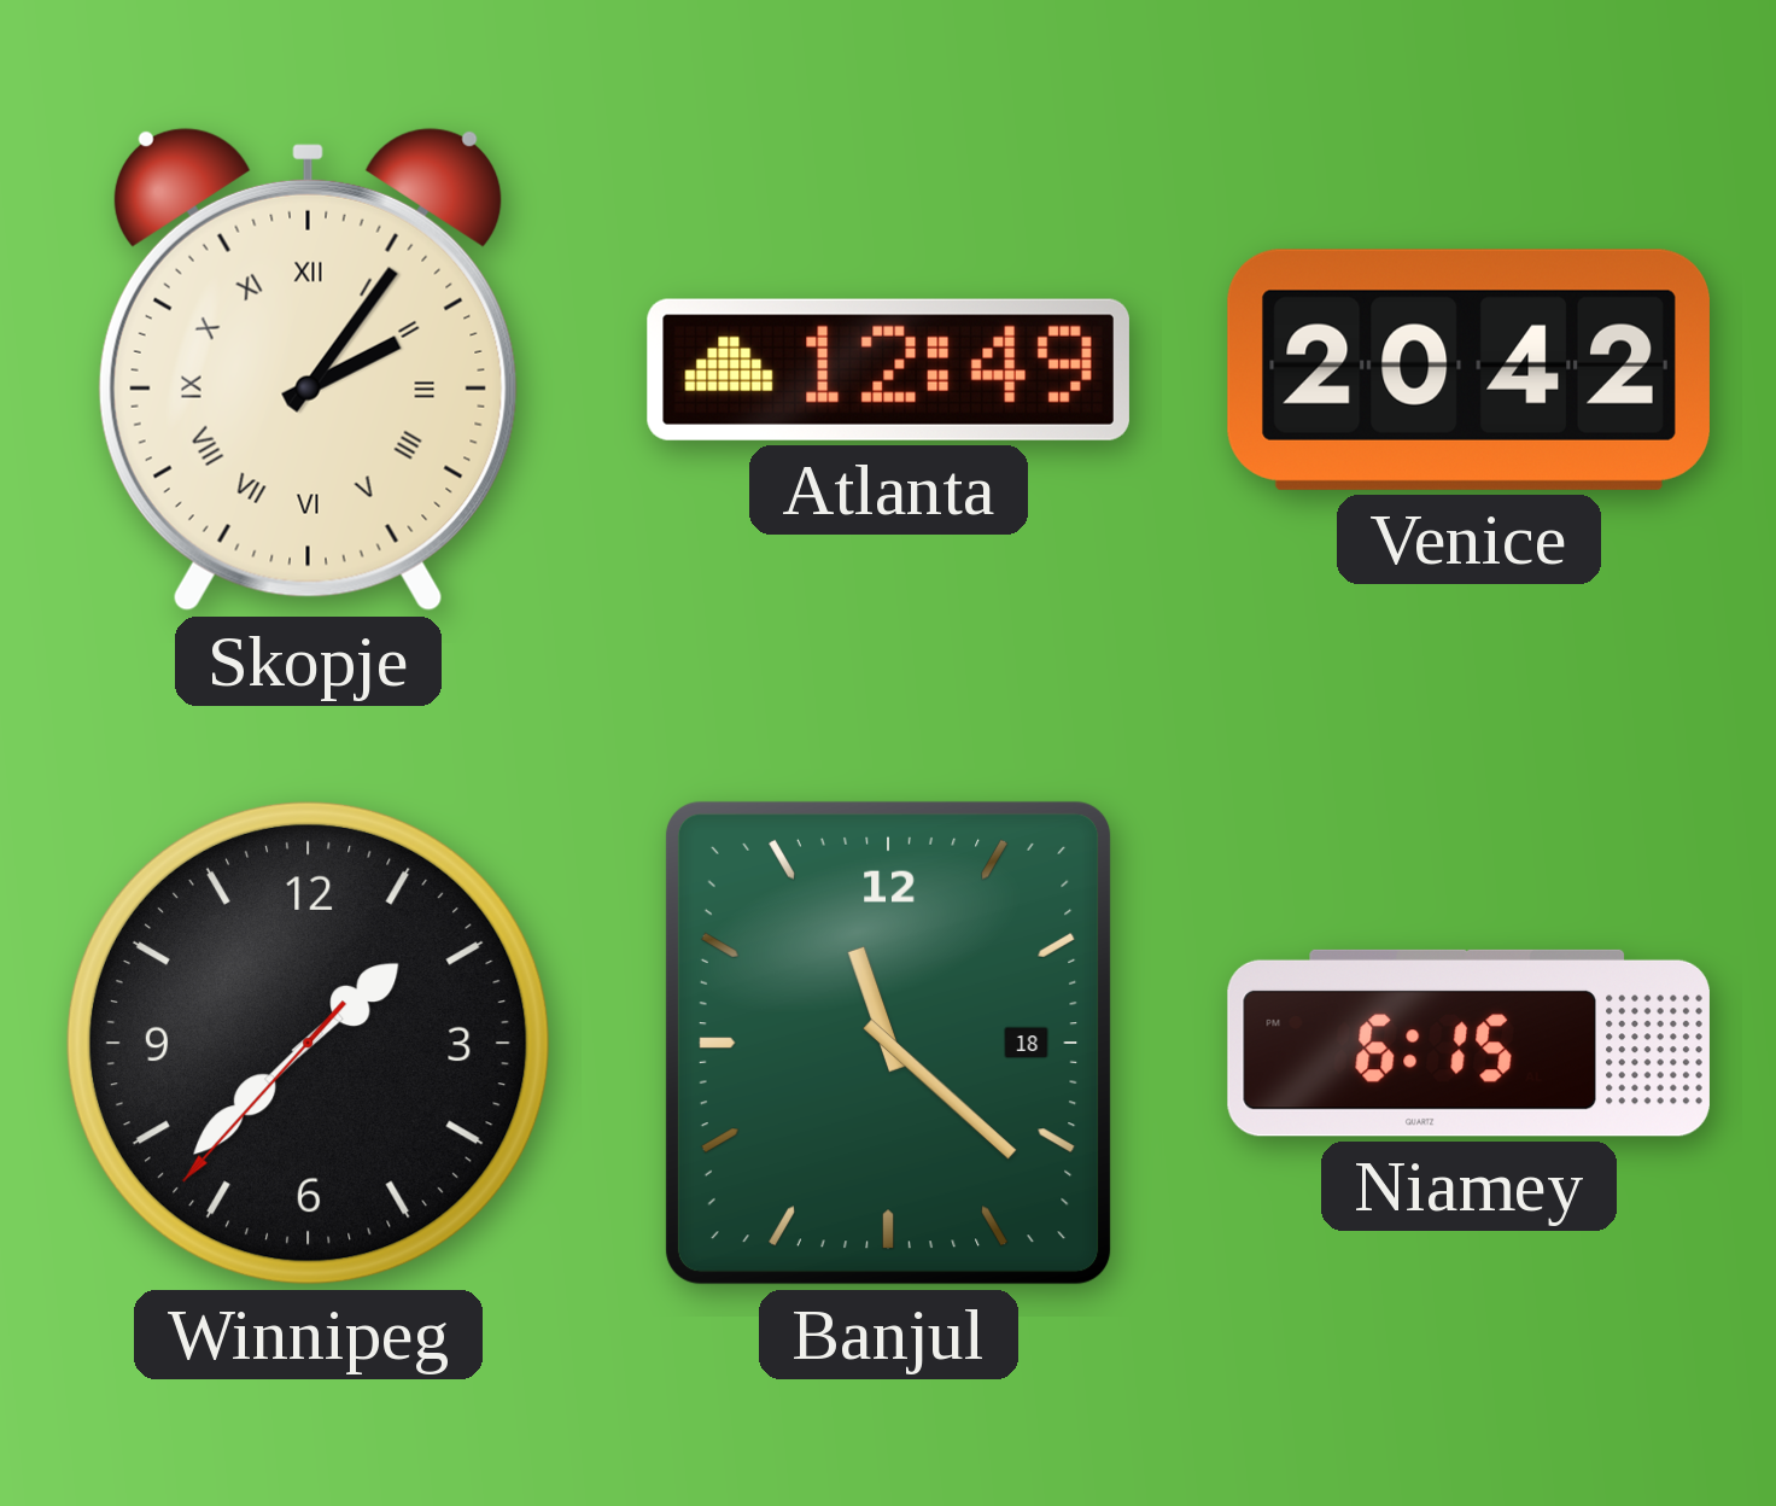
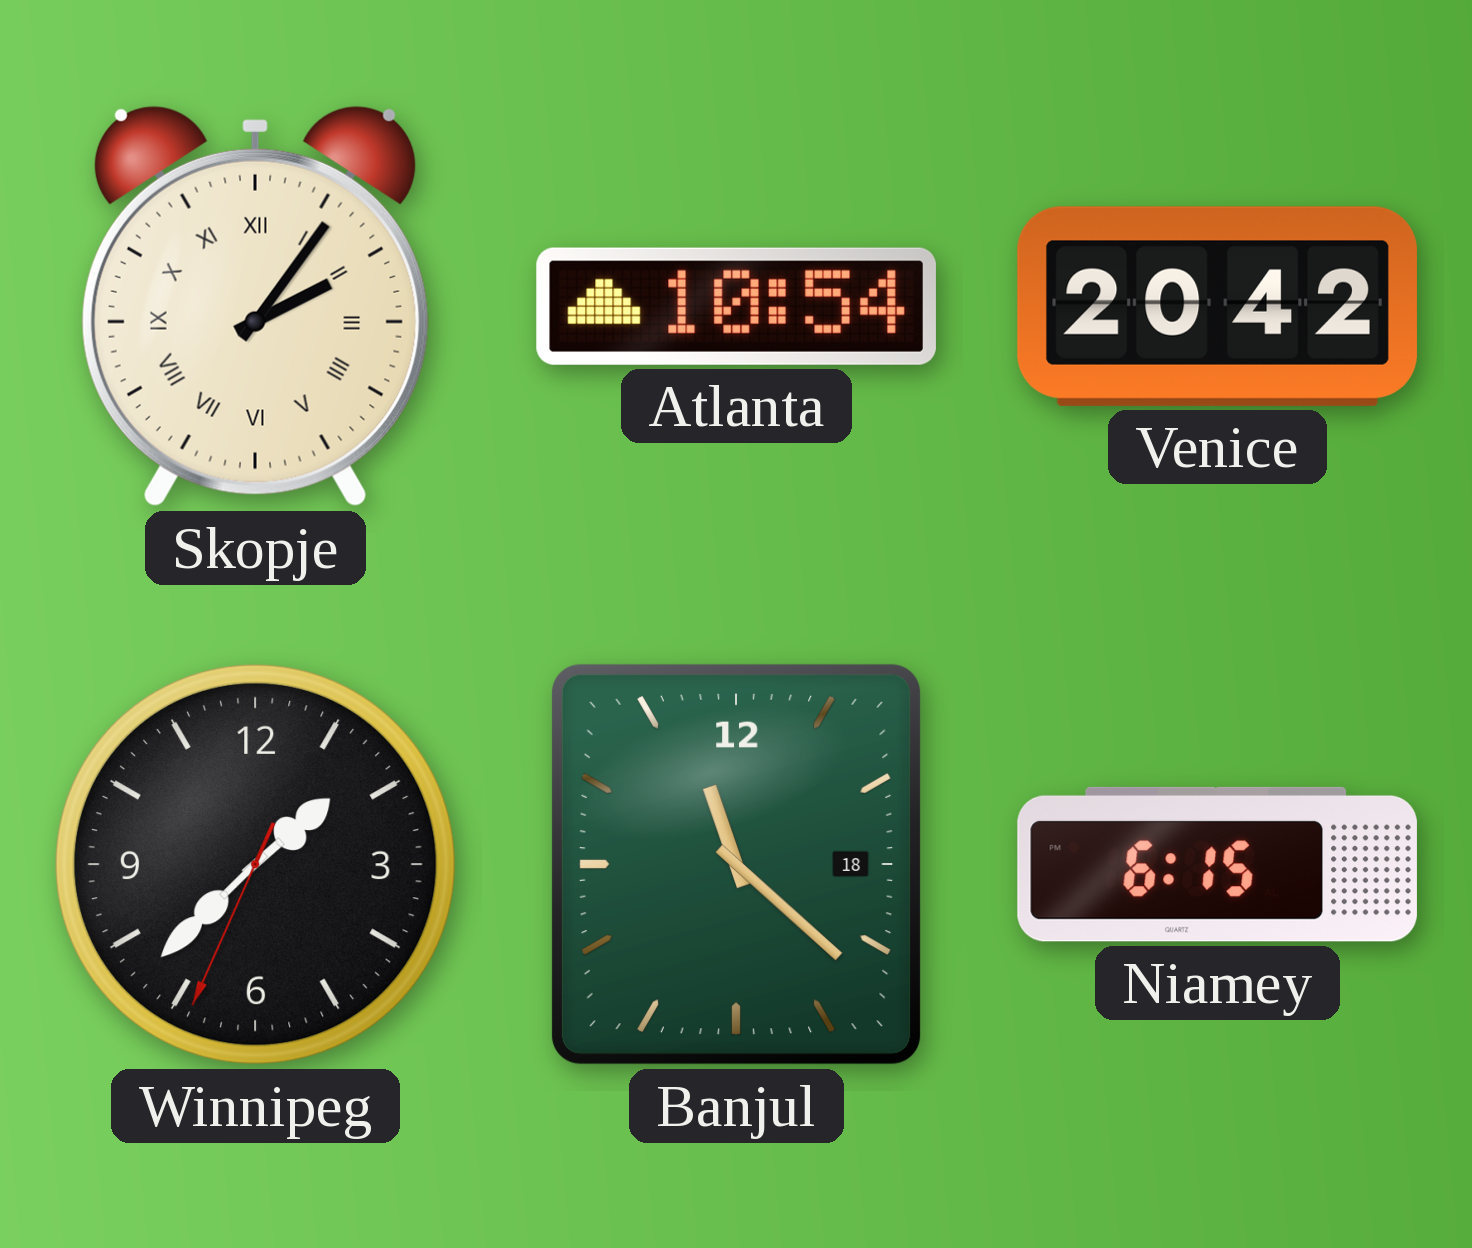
Atlanta: 12:49 -> 10:54 (736, 306)
Winnipeg: 1:37:37 -> 1:37:34 (255, 864)
